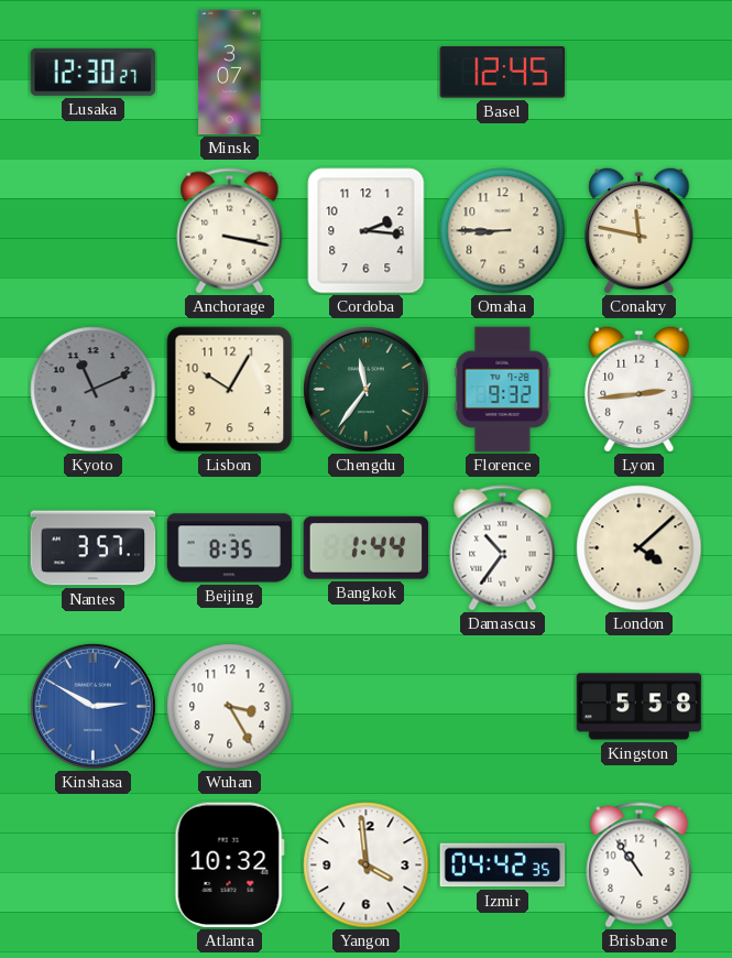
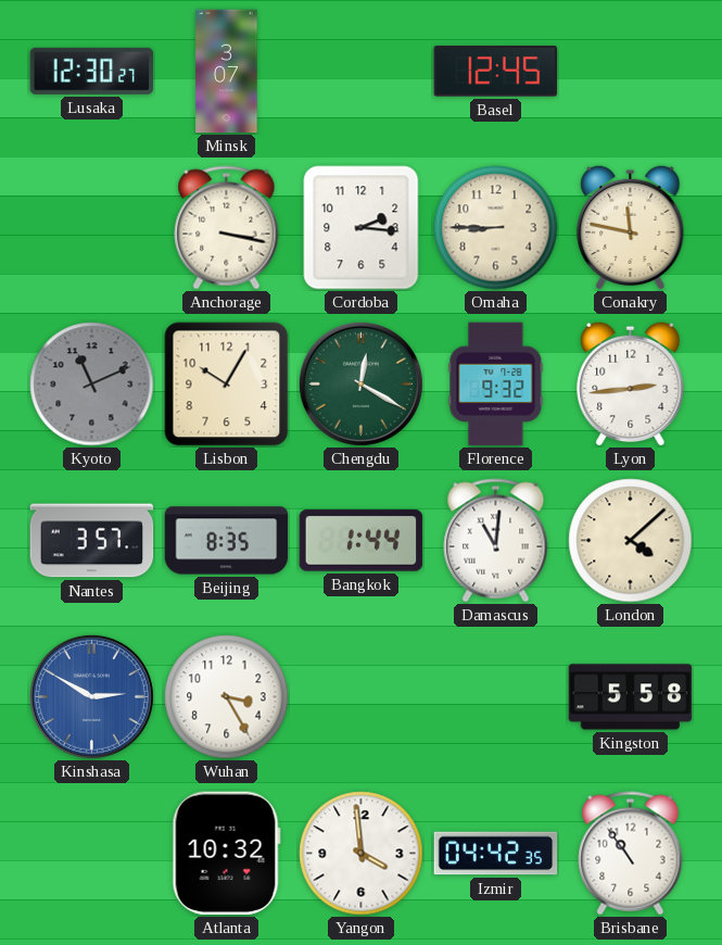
Chengdu: 11:36 -> 12:20 (360, 383)
Damascus: 10:36 -> 11:01 (496, 541)
